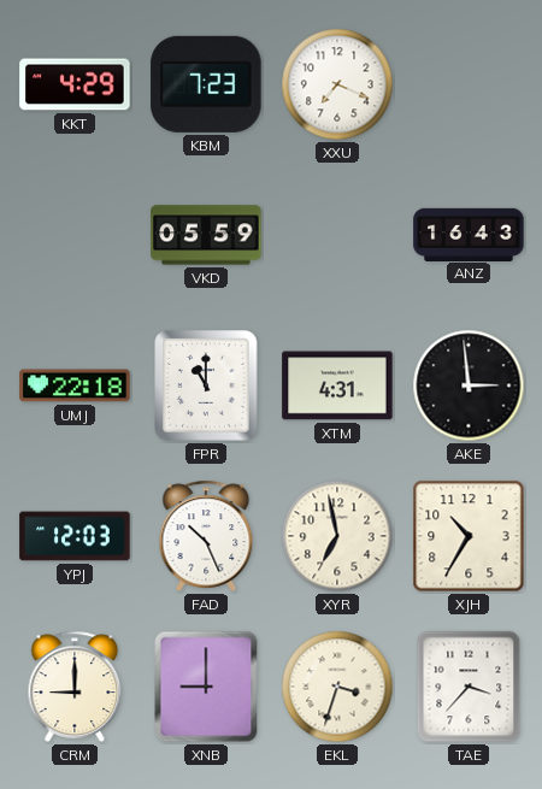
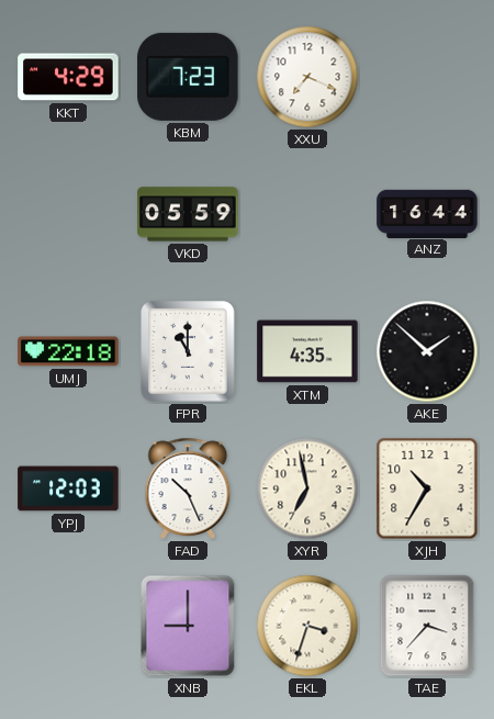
ANZ: 16:43 -> 16:44 (427, 213)
XTM: 4:31 -> 4:35 (307, 351)
AKE: 2:59 -> 1:52 (427, 351)
CRM: 9:00 -> none (75, 687)
